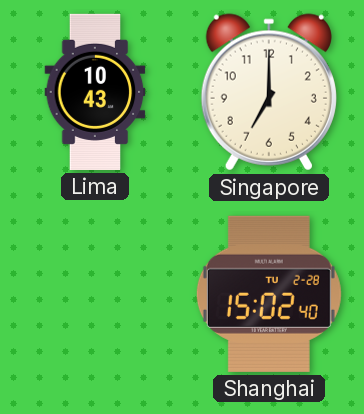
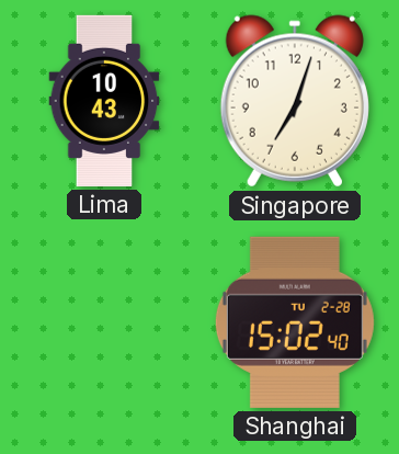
Singapore: 7:00 -> 7:03 (295, 101)
